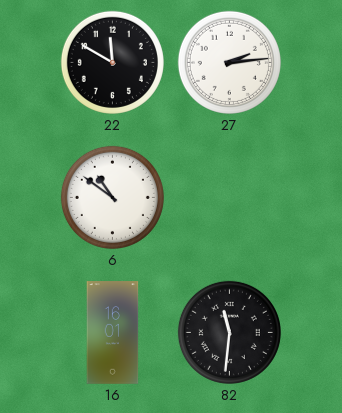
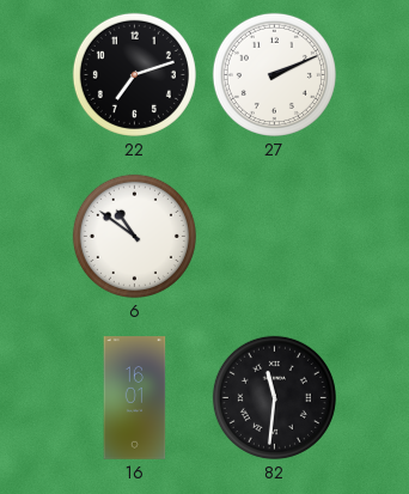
22: 11:50 -> 7:12 (134, 74)
27: 2:14 -> 2:11 (274, 74)
